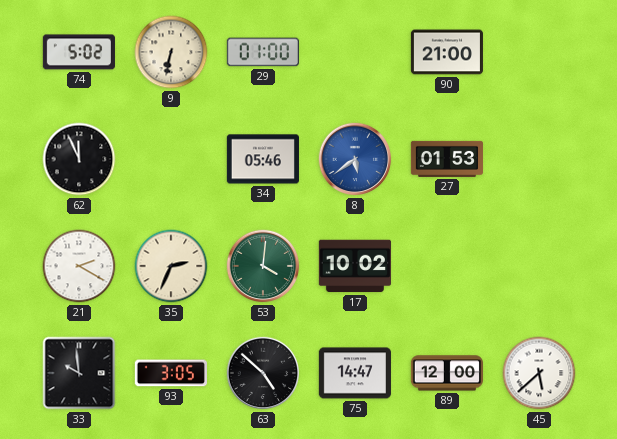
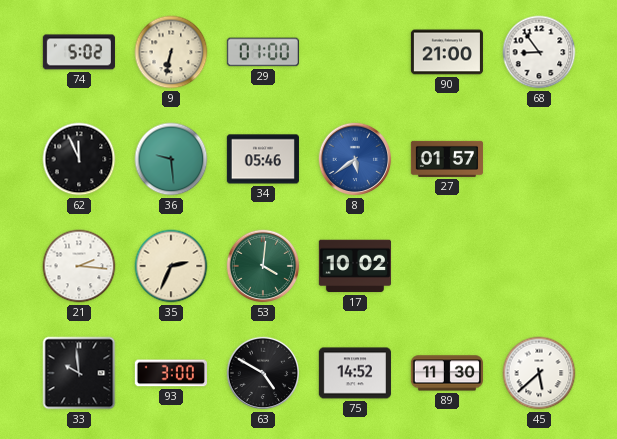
68: none -> 8:54 (539, 52)
36: none -> 9:29 (171, 159)
27: 01:53 -> 01:57 (447, 159)
21: 2:20 -> 2:16 (79, 266)
93: 3:05 -> 3:00 (171, 373)
63: 4:52 -> 4:50 (263, 373)
75: 14:47 -> 14:52 (355, 373)
89: 12:00 -> 11:30 (447, 373)
